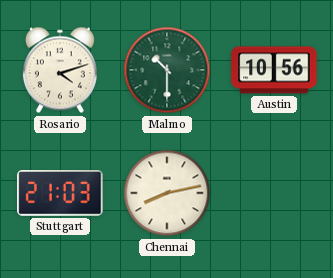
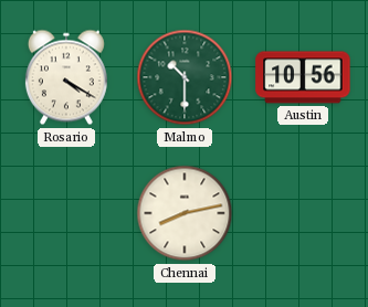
Rosario: 4:12 -> 4:20 (66, 77)
Stuttgart: 21:03 -> none (60, 193)
